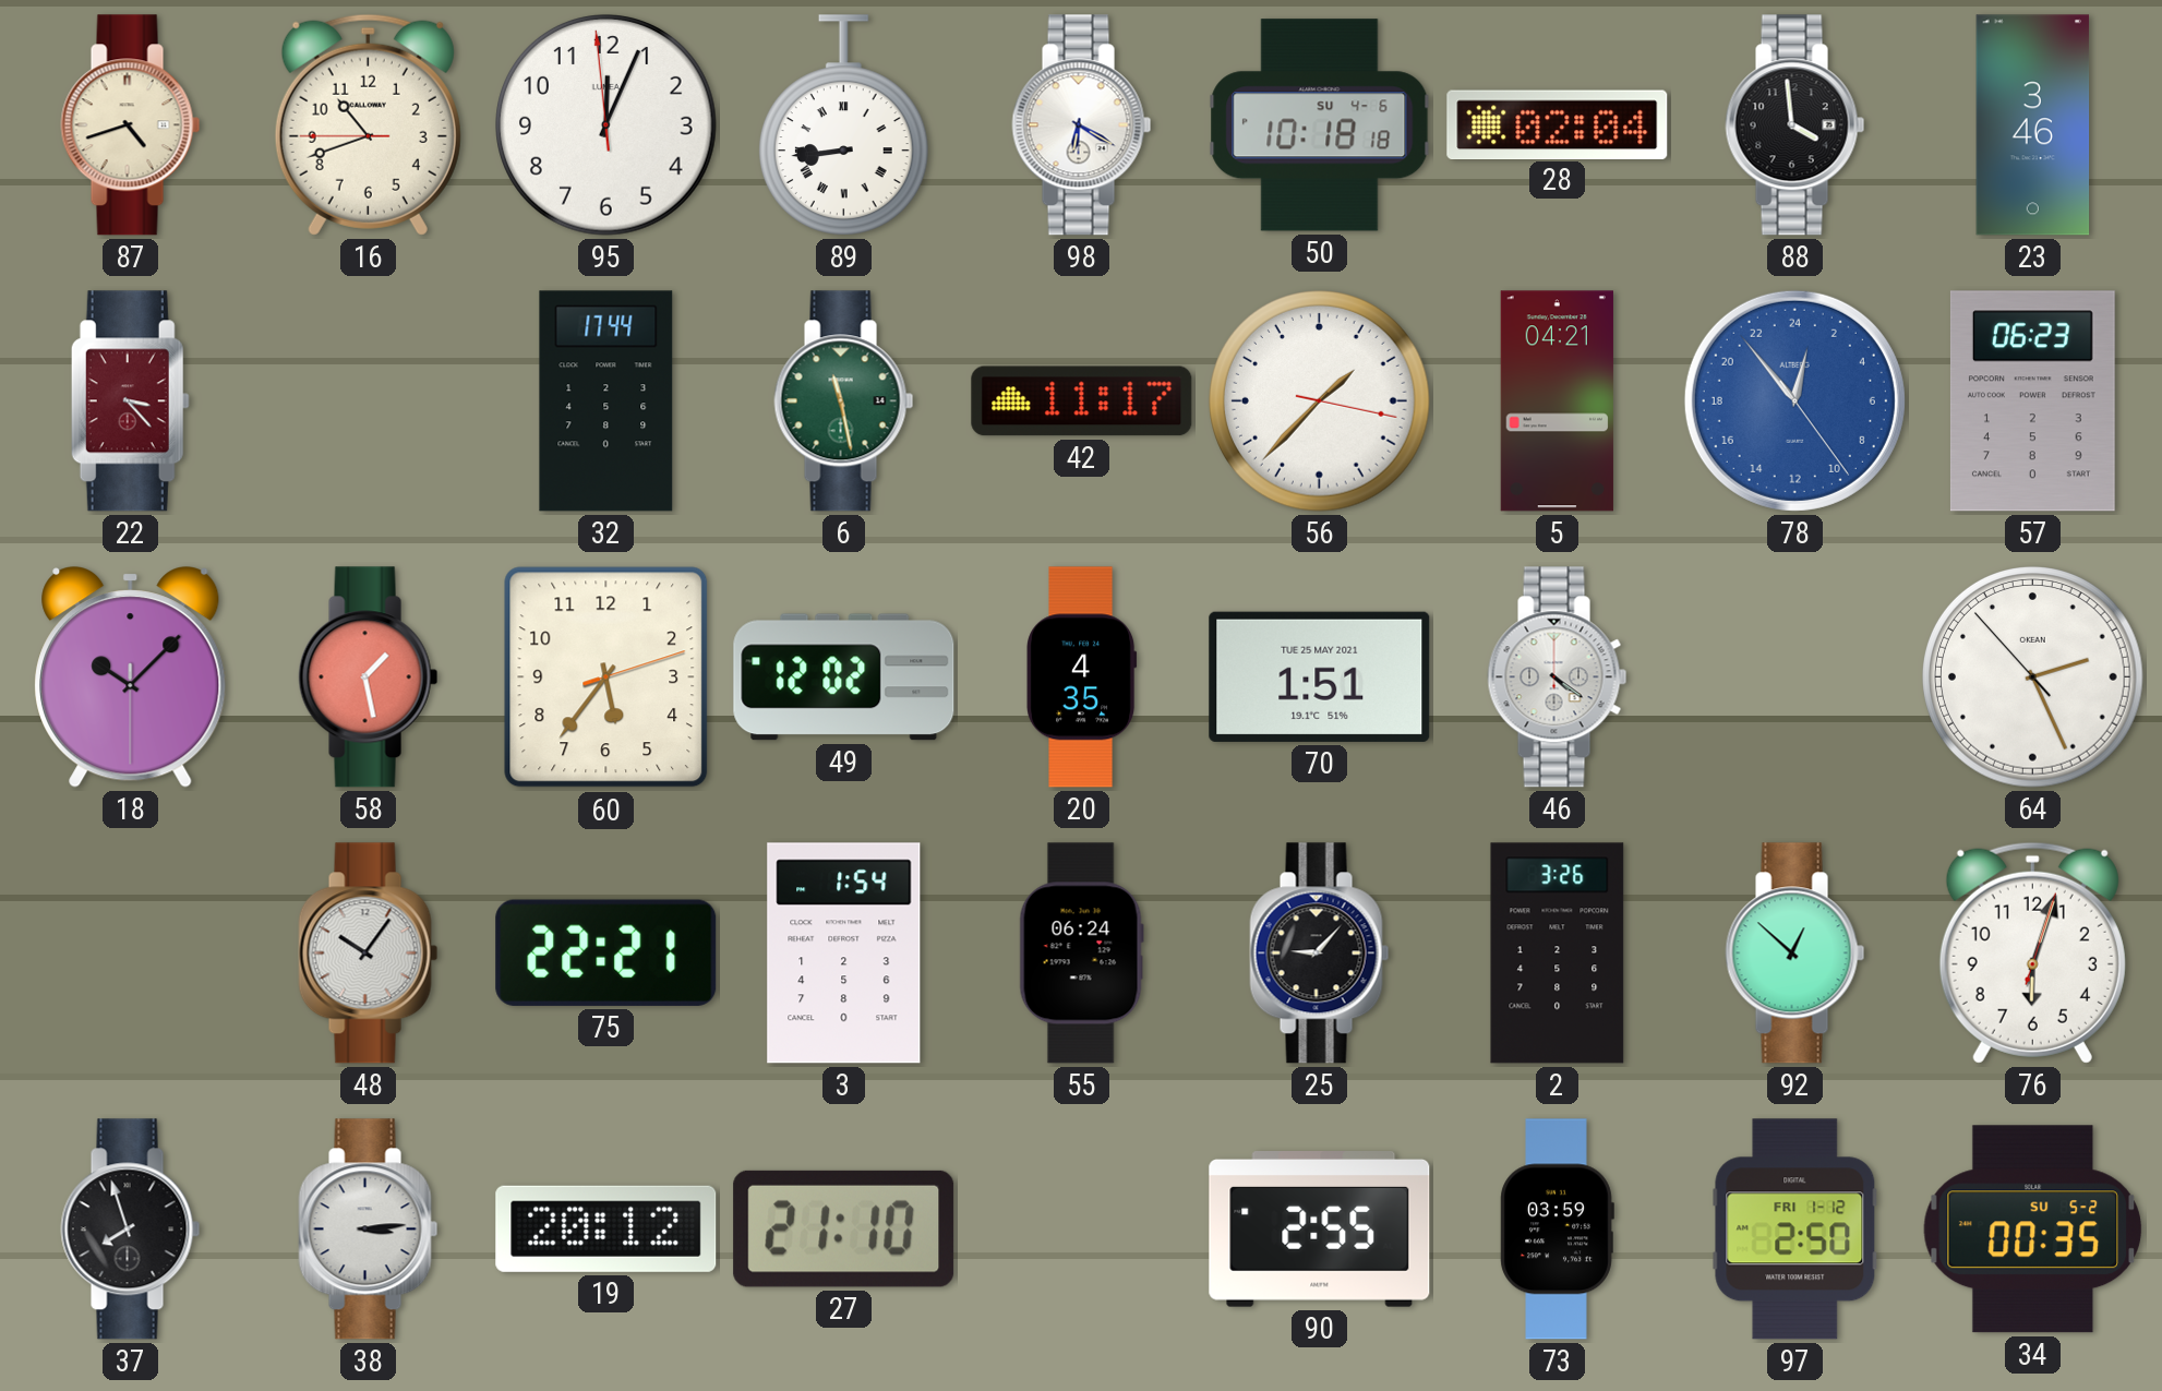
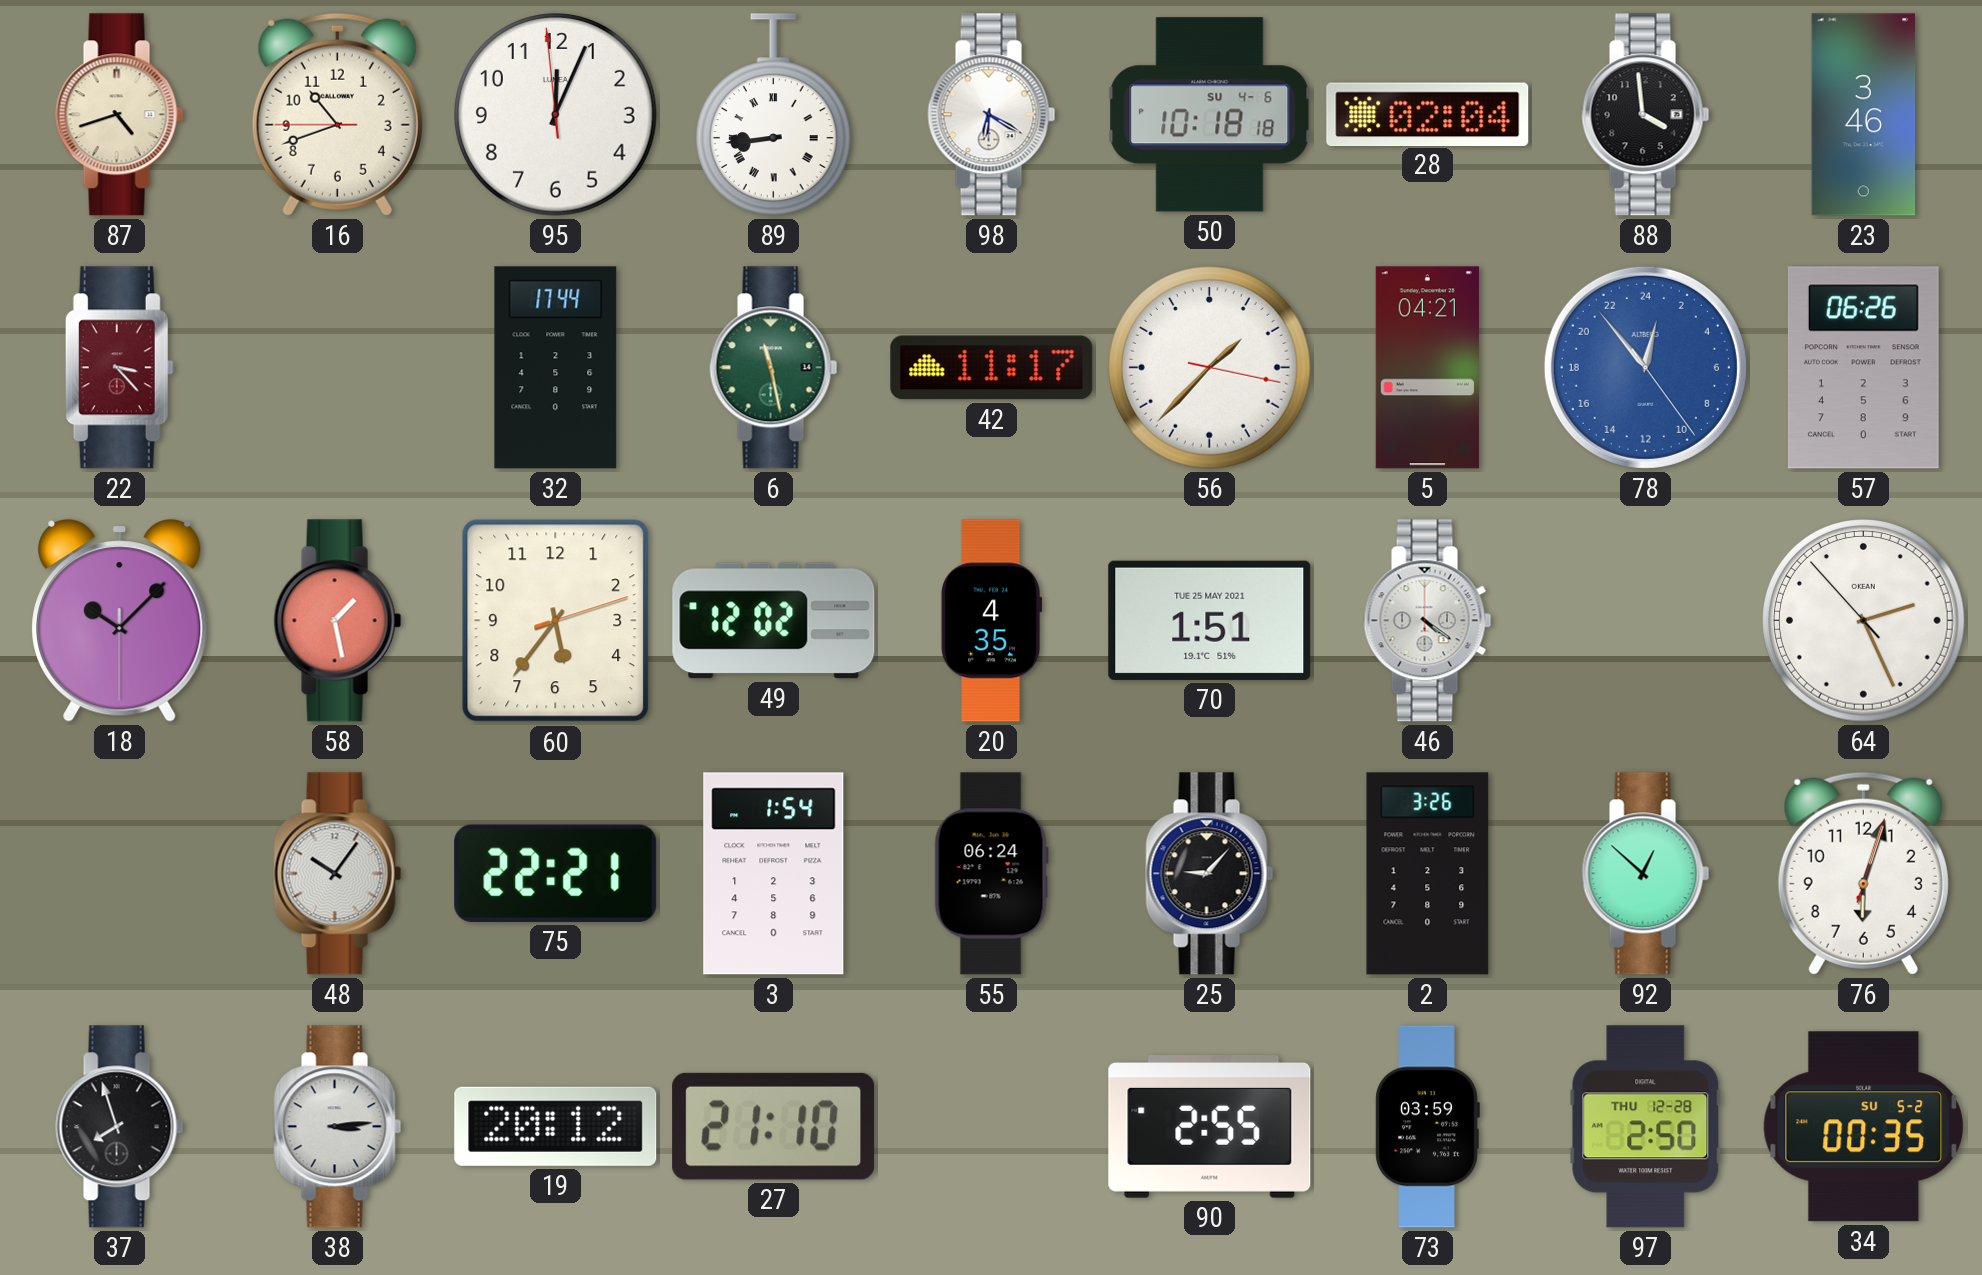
57: 06:23 -> 06:26 (1863, 368)
97 date: FRI 1-12 -> THU 12-28 (1646, 1127)
